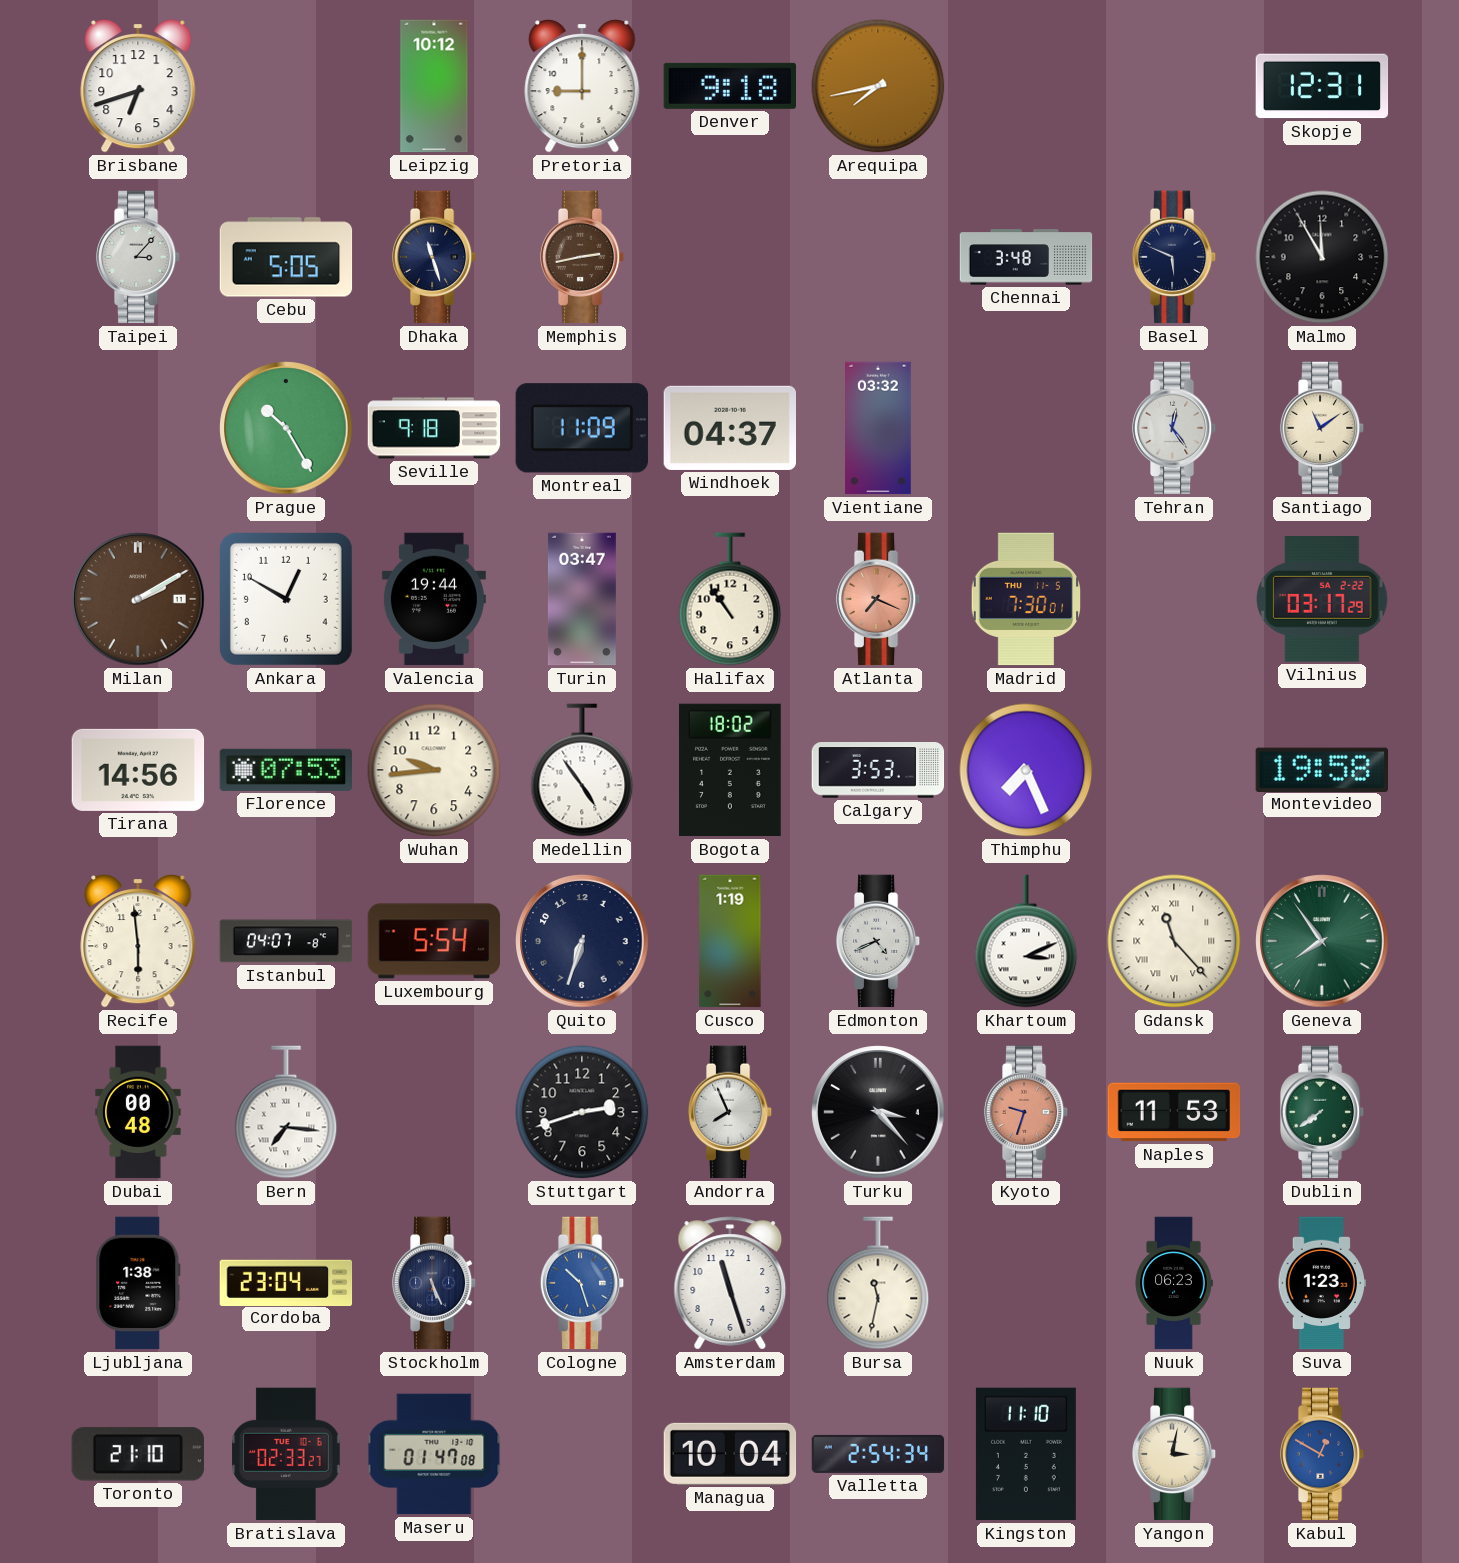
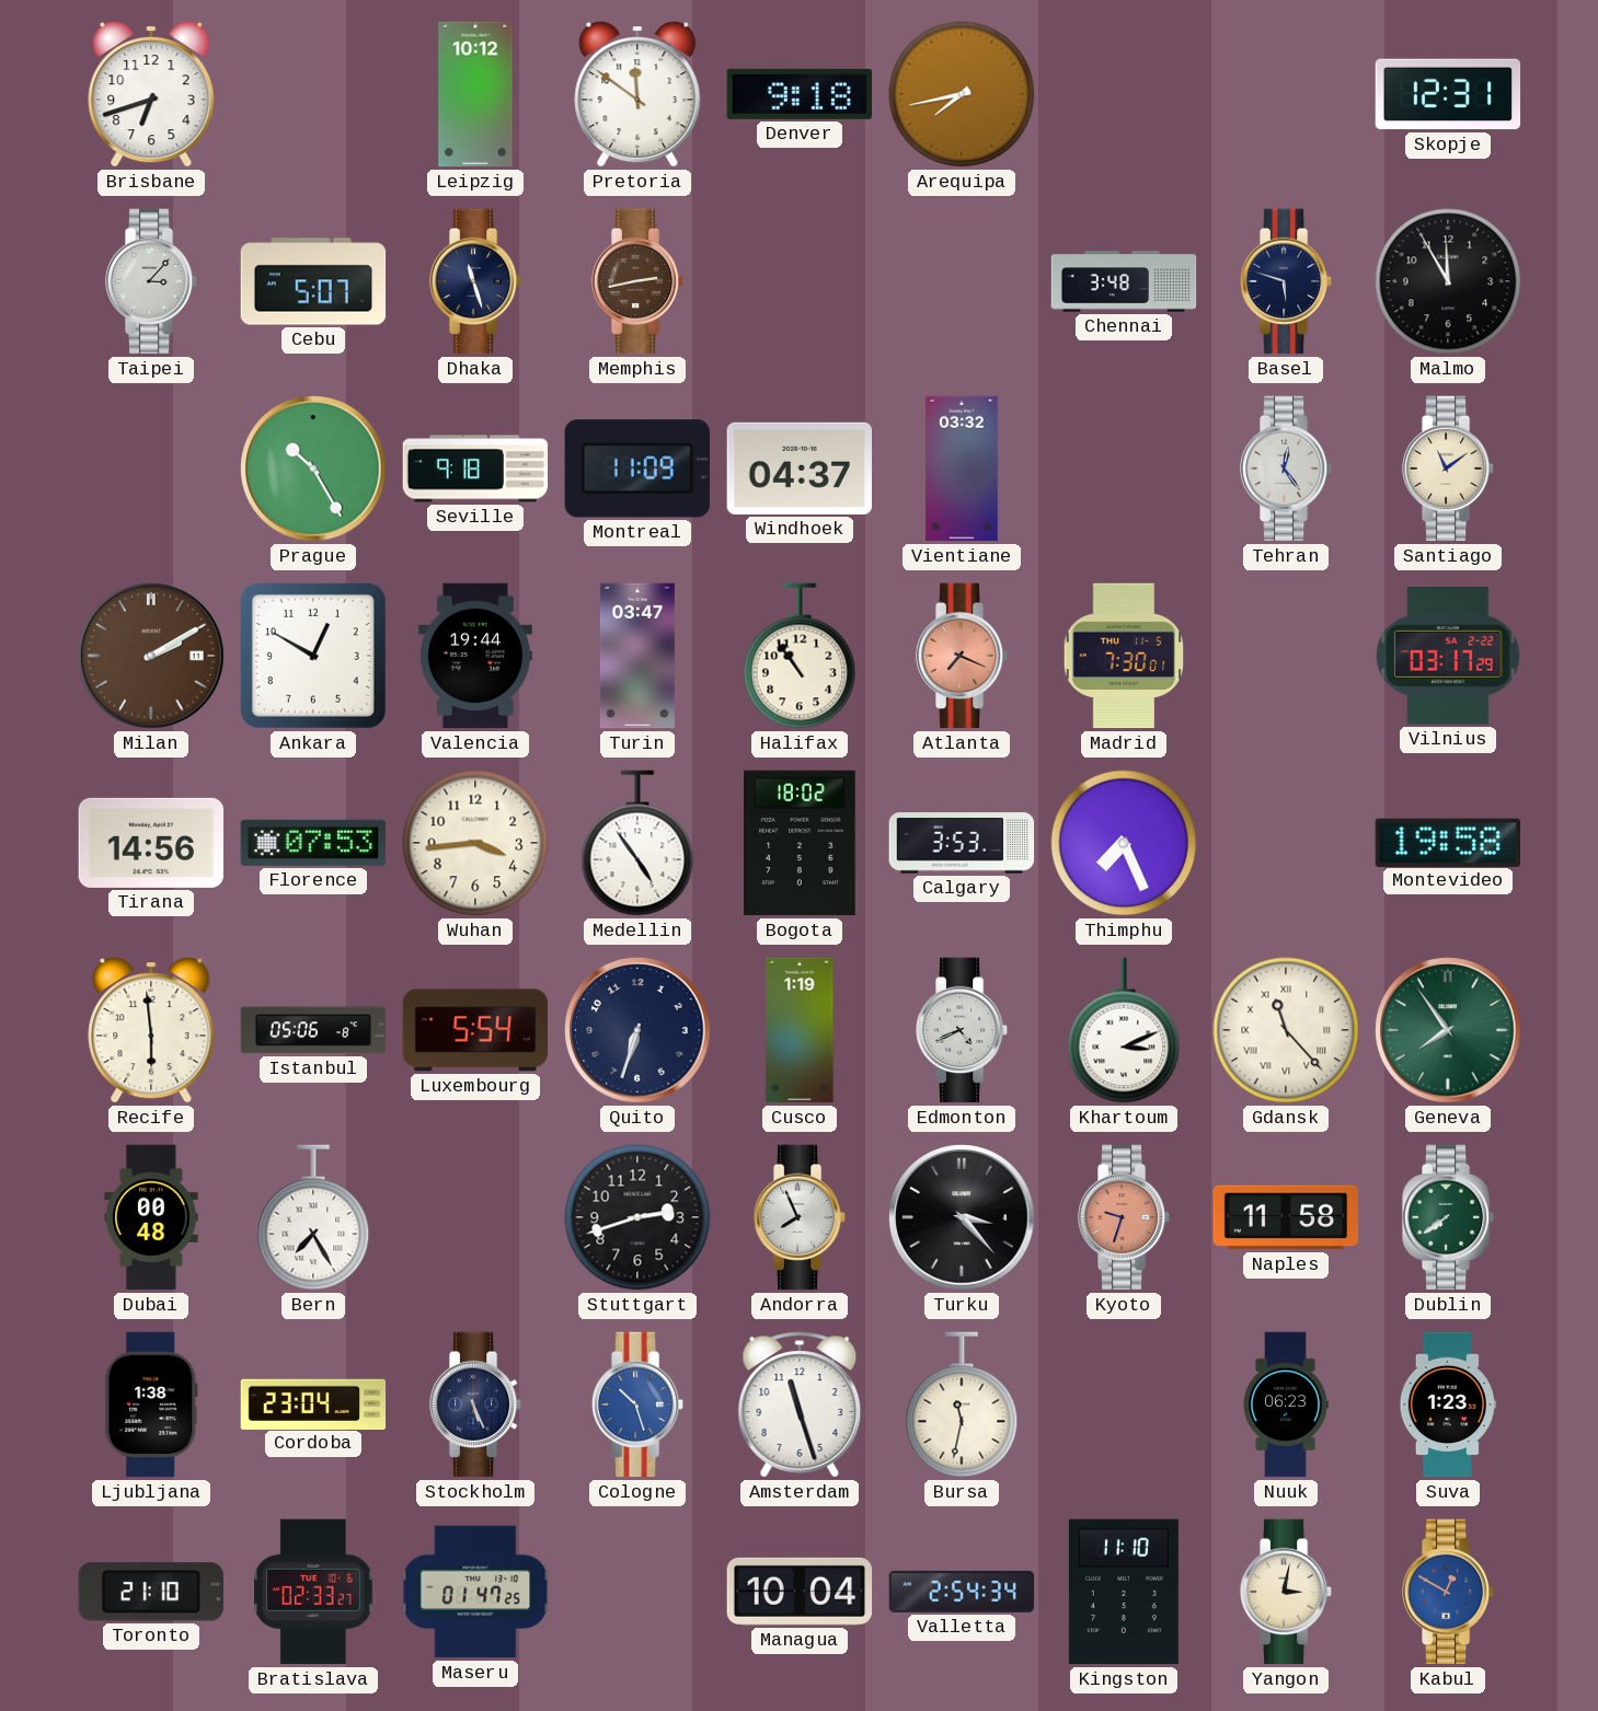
Pretoria: 9:00 -> 11:51 (637, 94)
Cebu: 5:05 -> 5:07 (313, 281)
Basel: 5:49 -> 5:48 (1286, 281)
Wuhan: 9:44 -> 3:44 (475, 843)
Istanbul: 04:07 -> 05:06 (313, 1030)
Bern: 7:16 -> 7:25 (313, 1217)
Naples: 11:53 -> 11:58 (1286, 1217)
Maseru: 01:47:08 -> 01:47:25 (475, 1592)
